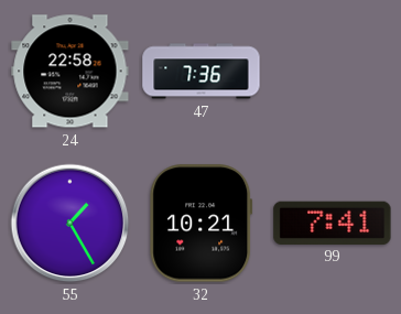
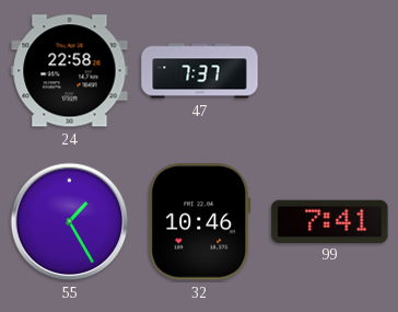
47: 7:36 -> 7:37 (200, 71)
32: 10:21 -> 10:46 (200, 222)
